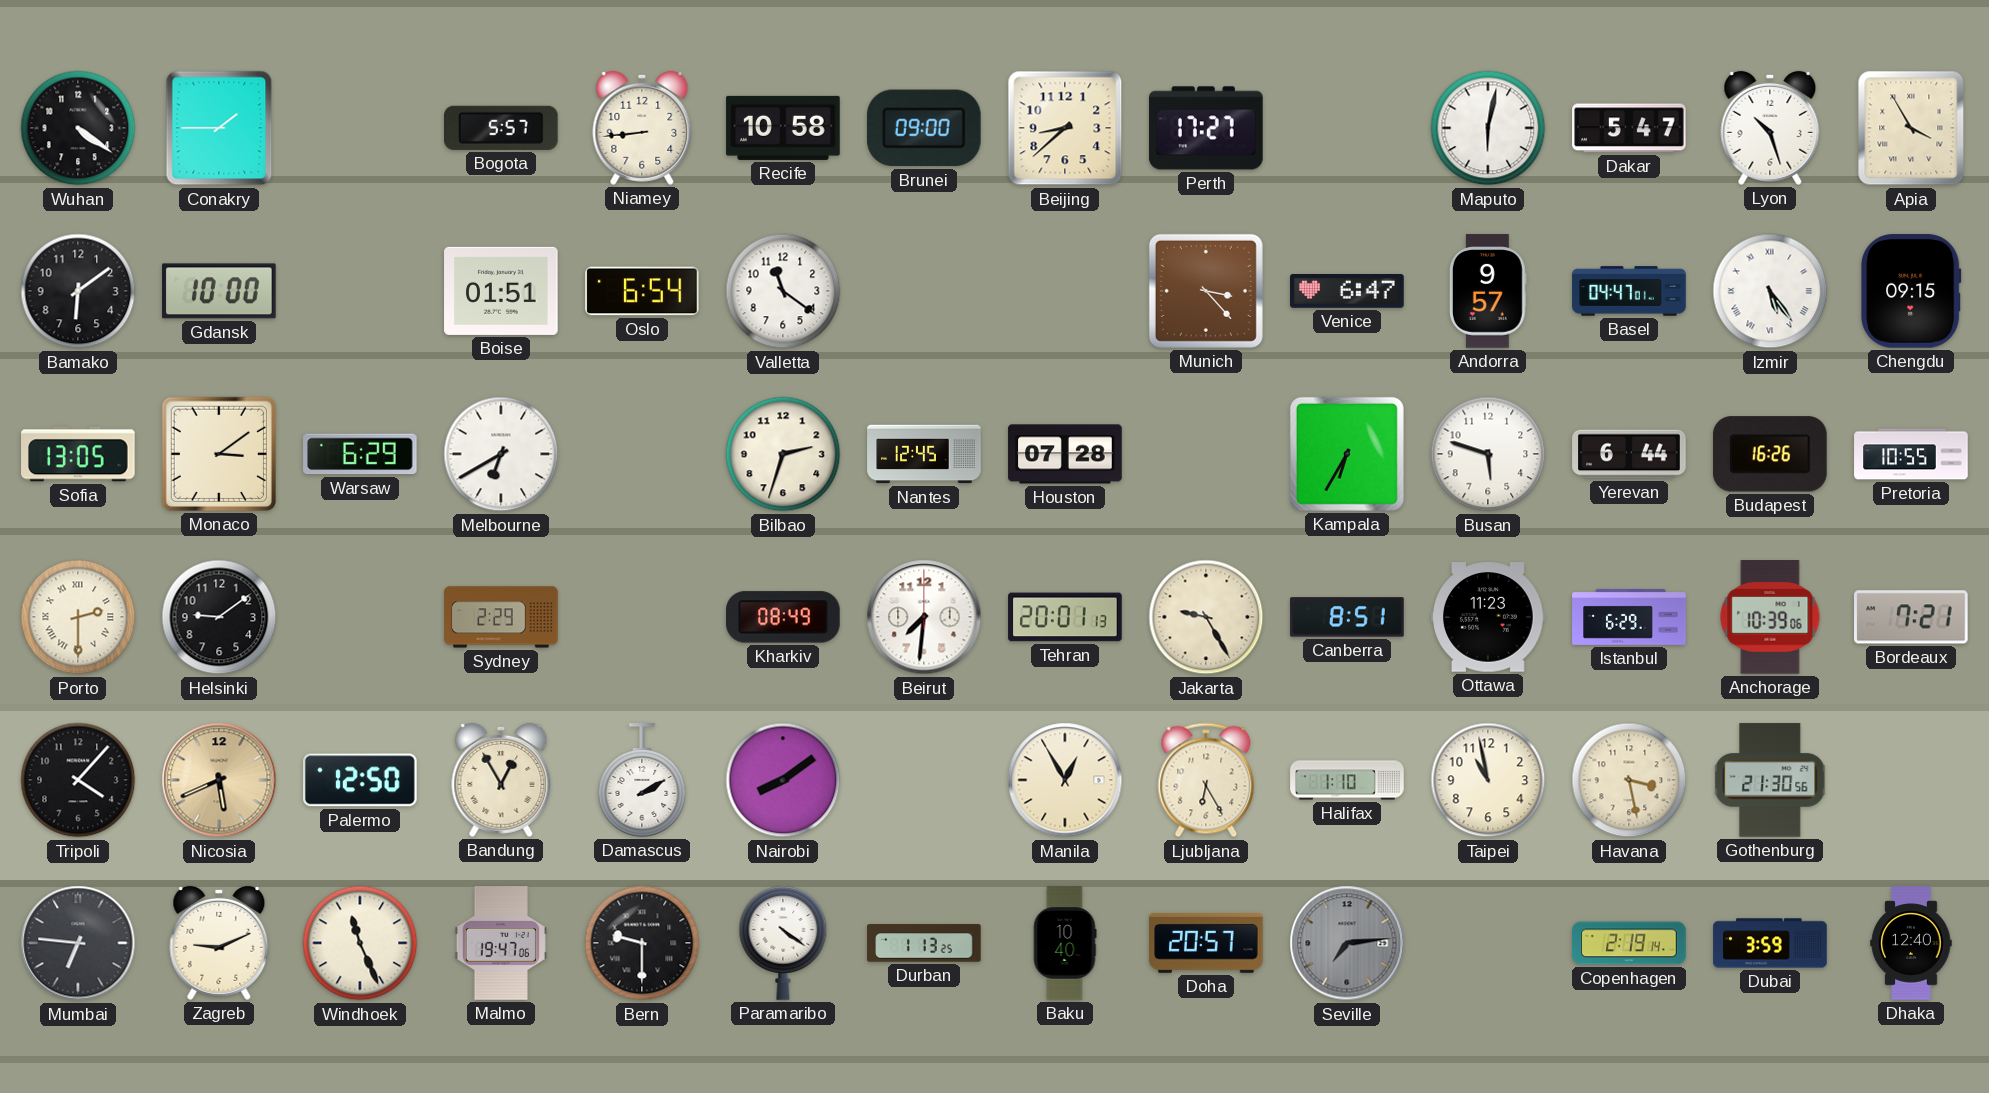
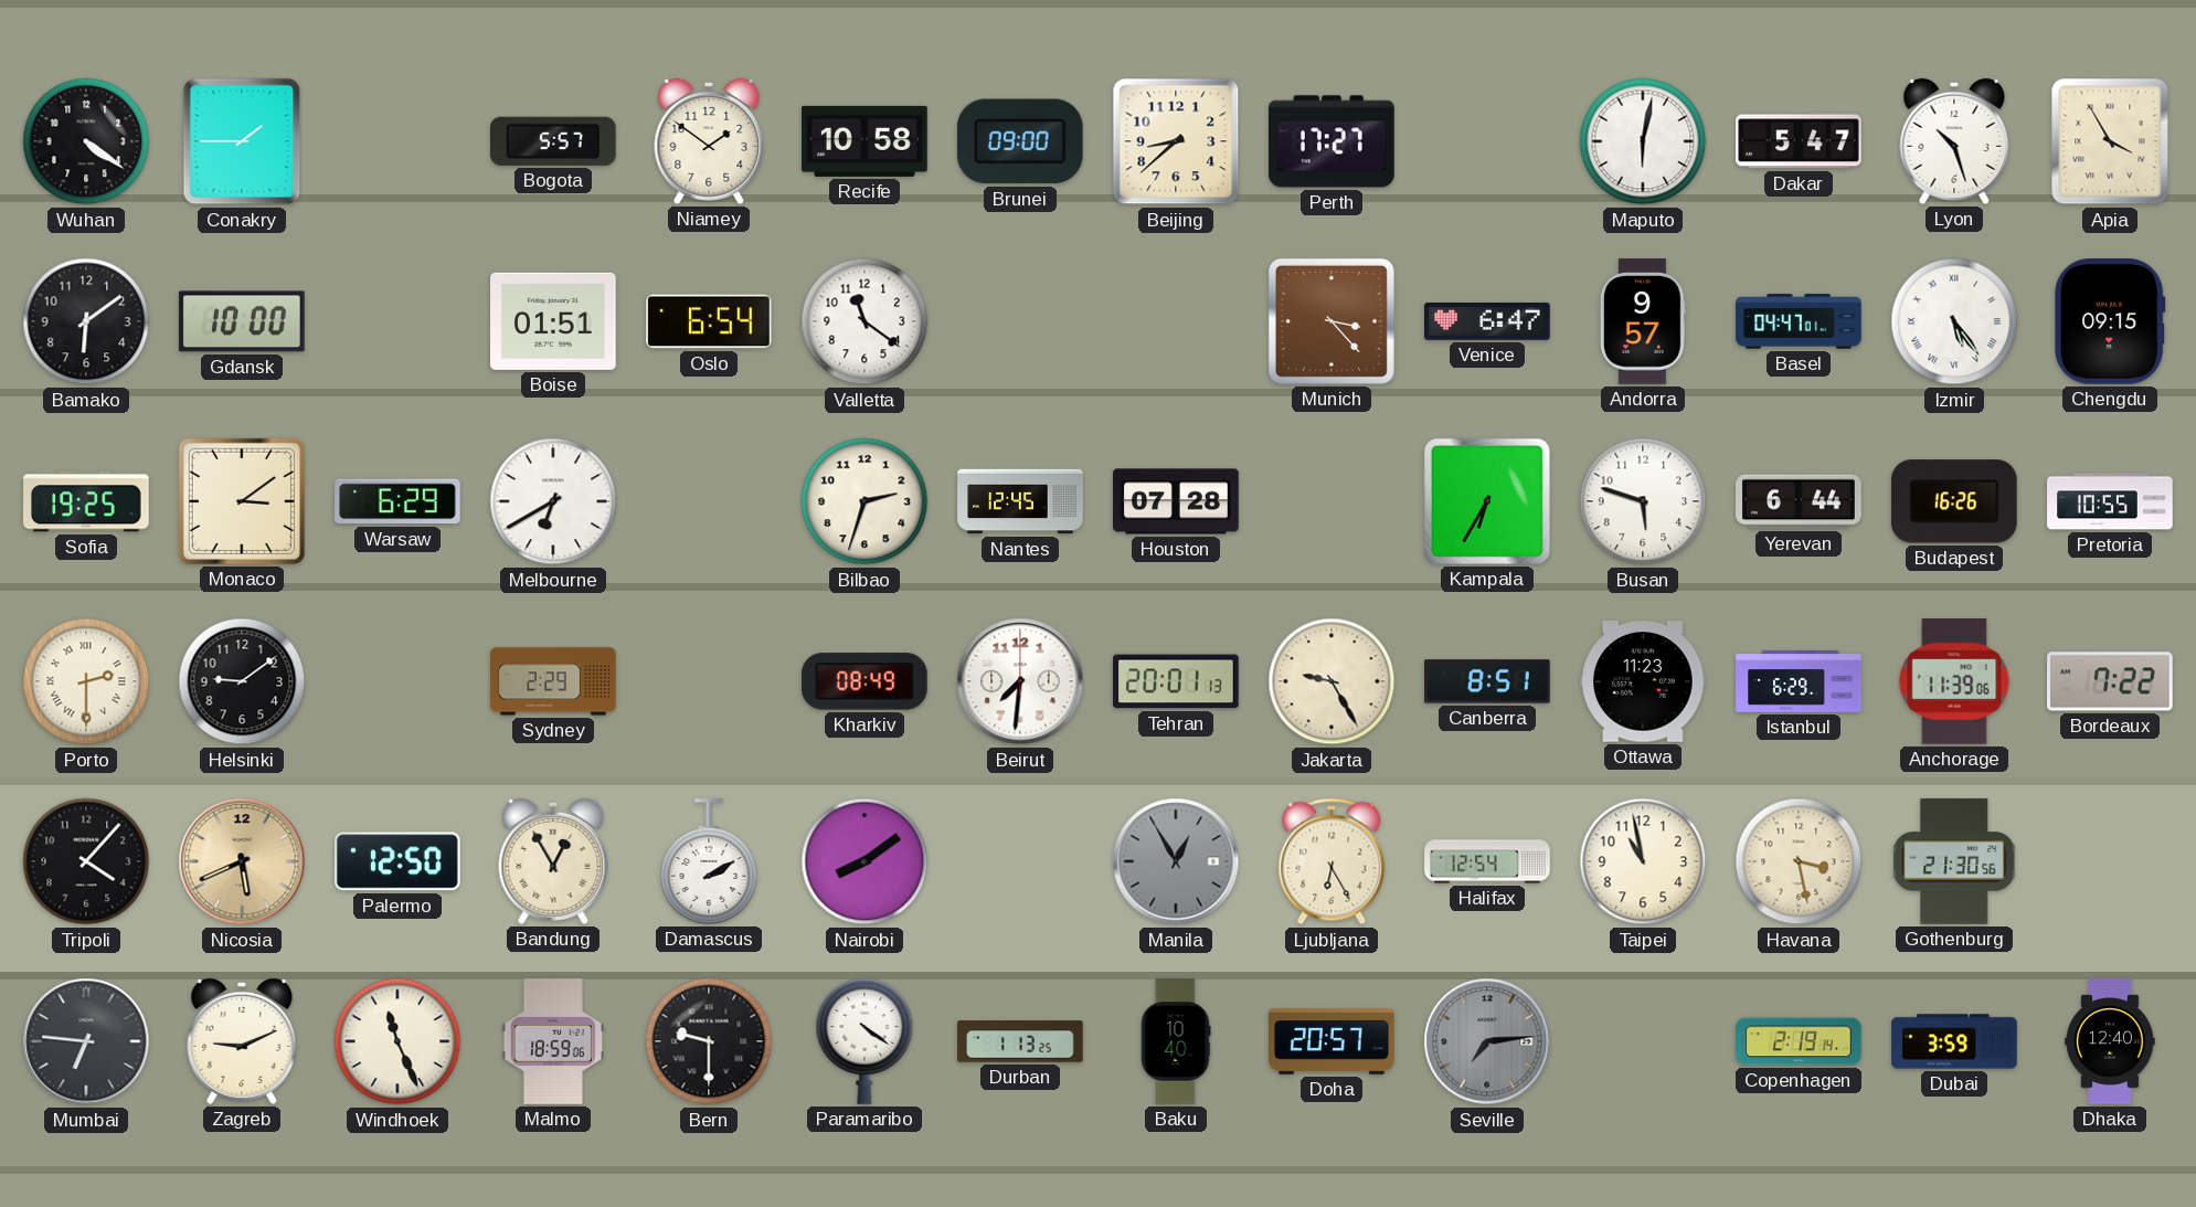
Niamey: 8:44 -> 1:51 (709, 141)
Sofia: 13:05 -> 19:25 (86, 501)
Anchorage: 10:39 -> 11:39 (1954, 681)
Bordeaux: 7:21 -> 7:22 (2110, 681)
Manila dial: cream -> grey (1176, 861)
Halifax: 1:10 -> 12:54 (1487, 861)
Malmo: 19:47 -> 18:59 (553, 1041)
